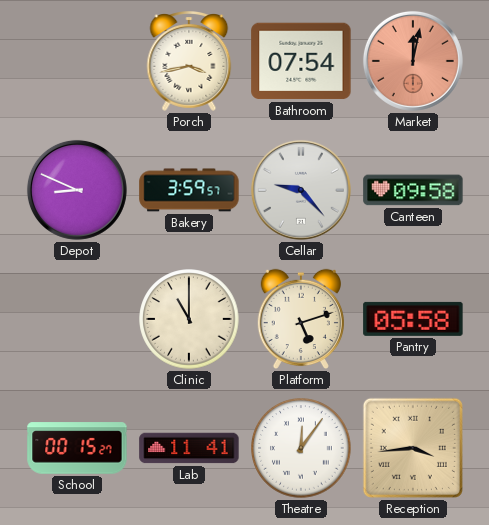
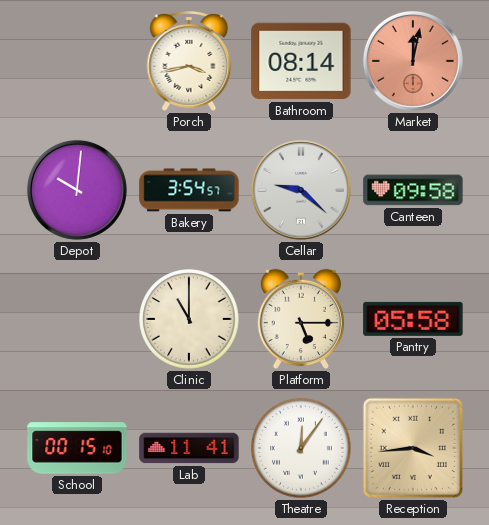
Bathroom: 07:54 -> 08:14 (301, 61)
Depot: 8:49 -> 10:01 (77, 190)
Bakery: 3:59 -> 3:54 (189, 190)
Cellar: 9:23 -> 9:22 (301, 190)
Platform: 5:12 -> 5:15 (301, 319)
School: 00:15:27 -> 00:15:10 (77, 448)
